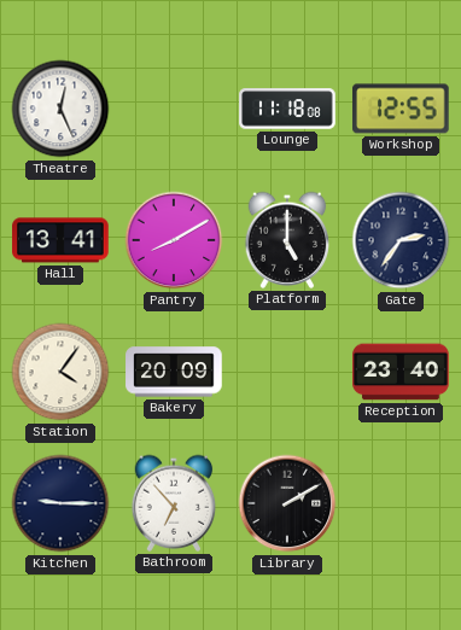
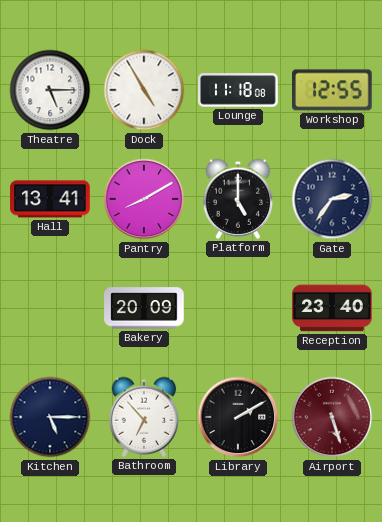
Theatre: 12:26 -> 5:15 (50, 90)
Dock: none -> 4:55 (144, 90)
Station: 4:06 -> none (60, 372)
Kitchen: 9:15 -> 5:15 (50, 417)
Airport: none -> 5:27 (332, 417)
